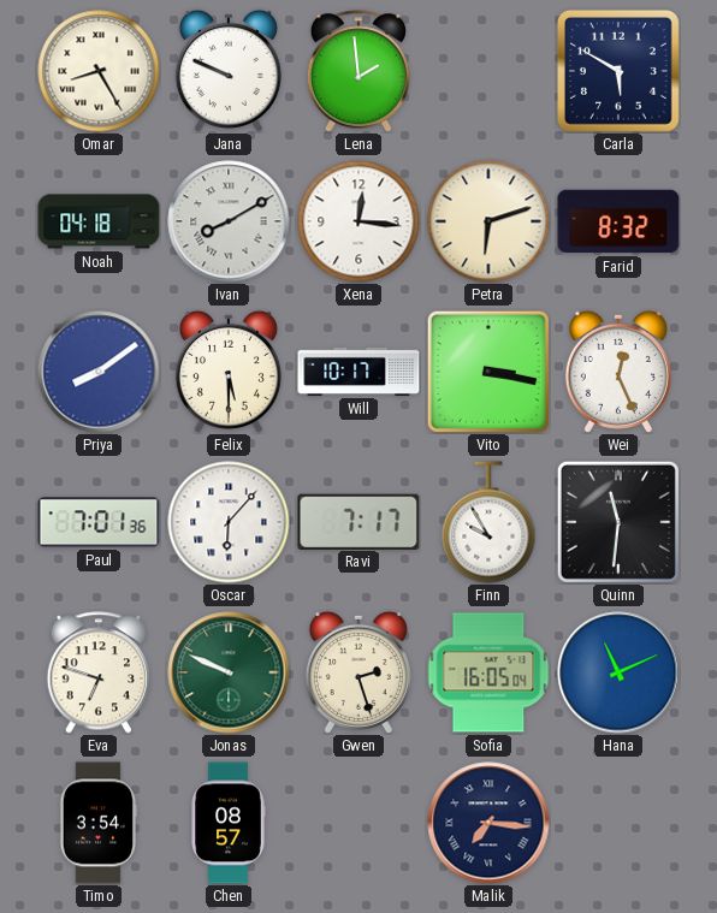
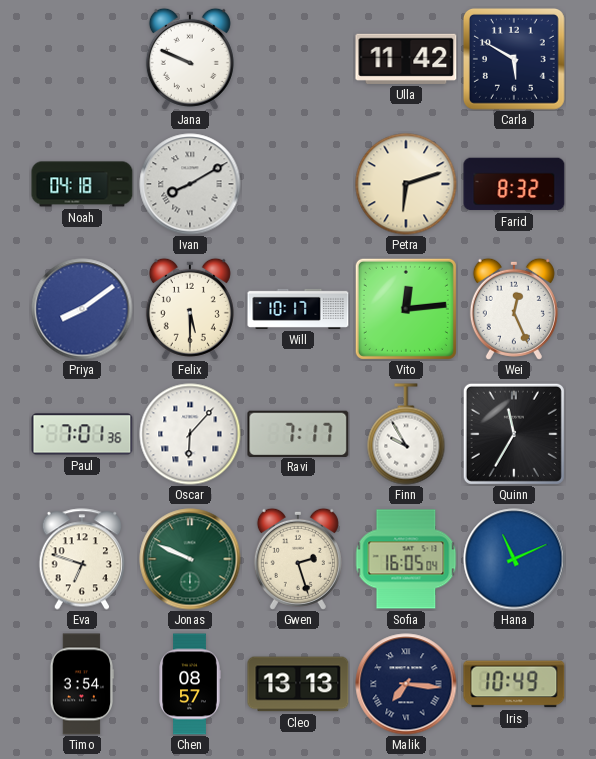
Omar: 8:25 -> none (99, 71)
Lena: 1:59 -> none (358, 71)
Ulla: none -> 11:42 (406, 59)
Xena: 12:16 -> none (358, 221)
Vito: 3:17 -> 12:14 (406, 309)
Quinn: 11:31 -> 11:35 (514, 434)
Cleo: none -> 13:13 (298, 684)
Iris: none -> 10:49 (514, 684)
